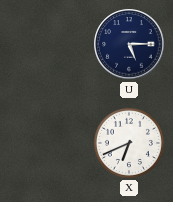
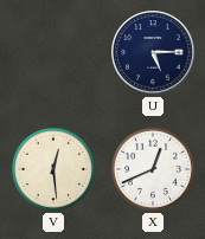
V: none -> 12:29 (53, 169)
X: 6:41 -> 12:41 (153, 169)
